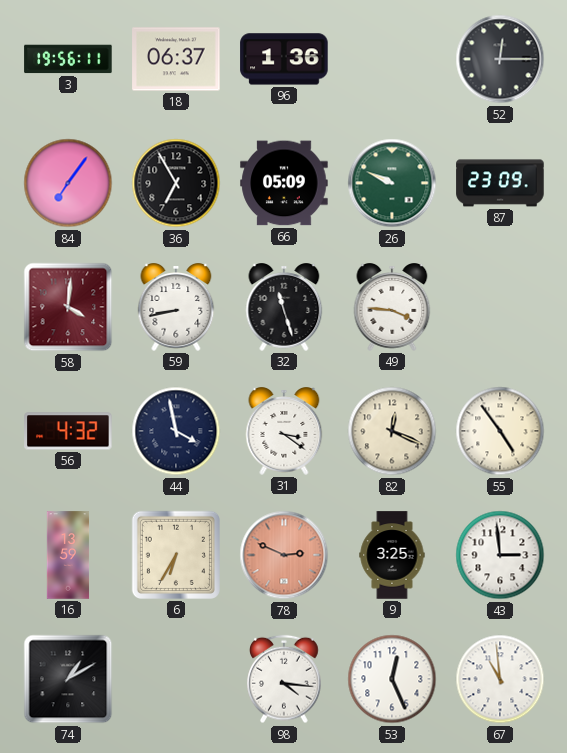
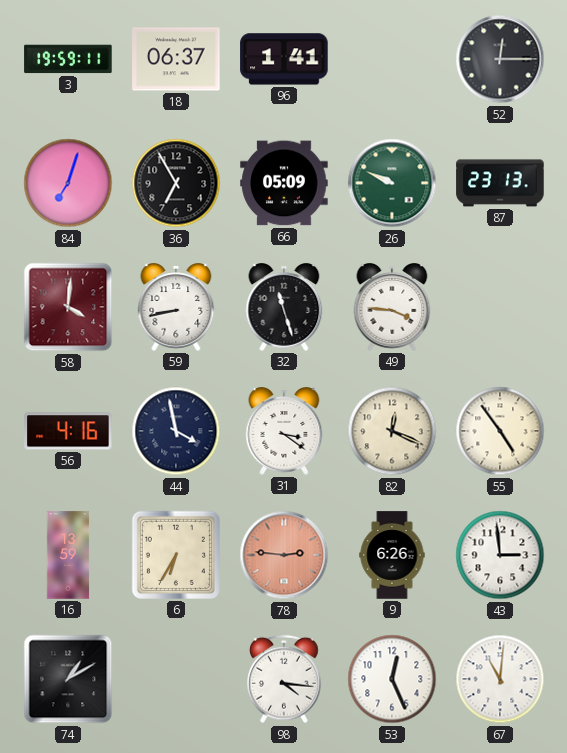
3: 19:56 -> 19:59 (68, 59)
96: 1:36 -> 1:41 (284, 59)
84: 7:06 -> 7:03 (68, 183)
87: 23:09 -> 23:13 (500, 183)
56: 4:32 -> 4:16 (68, 431)
78: 2:49 -> 2:46 (284, 555)
9: 3:25 -> 6:26 (392, 555)
67: 10:59 -> 11:01 (500, 679)
